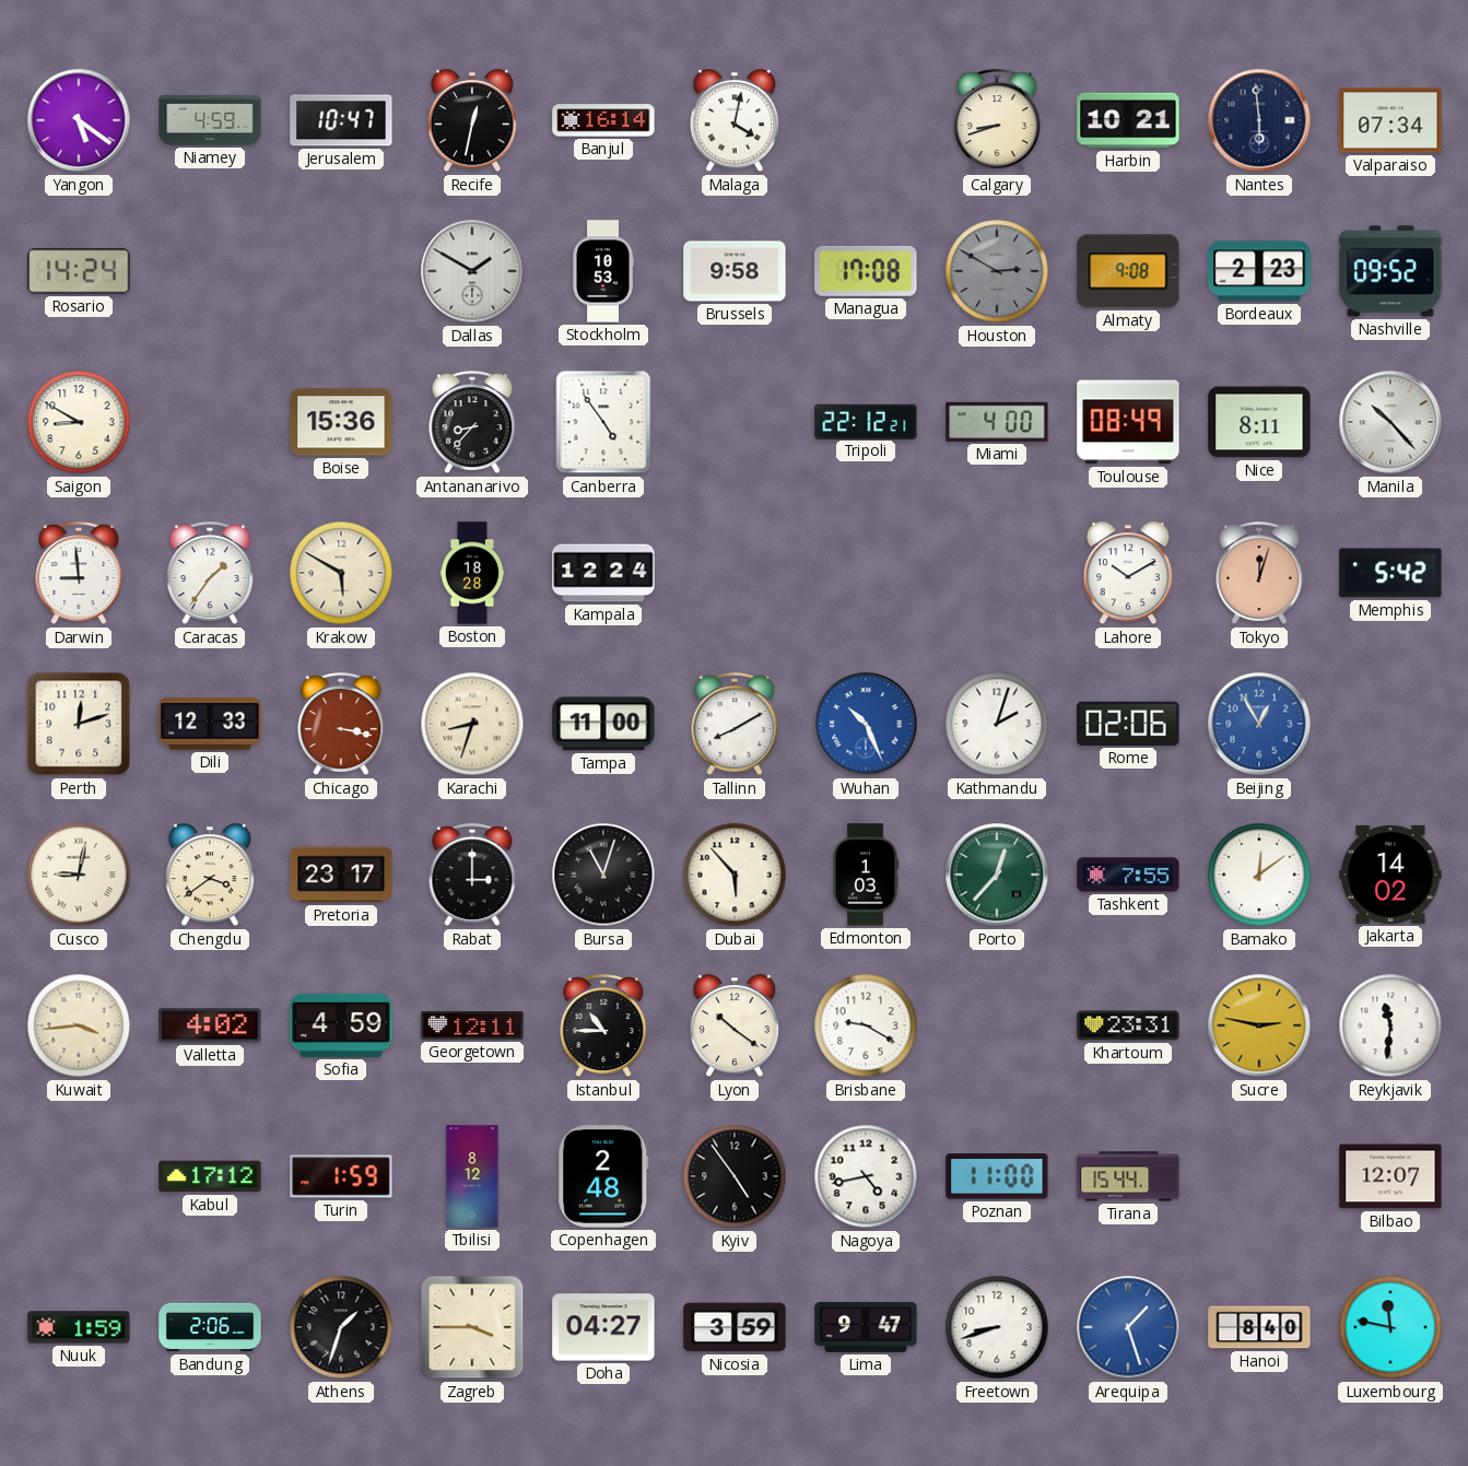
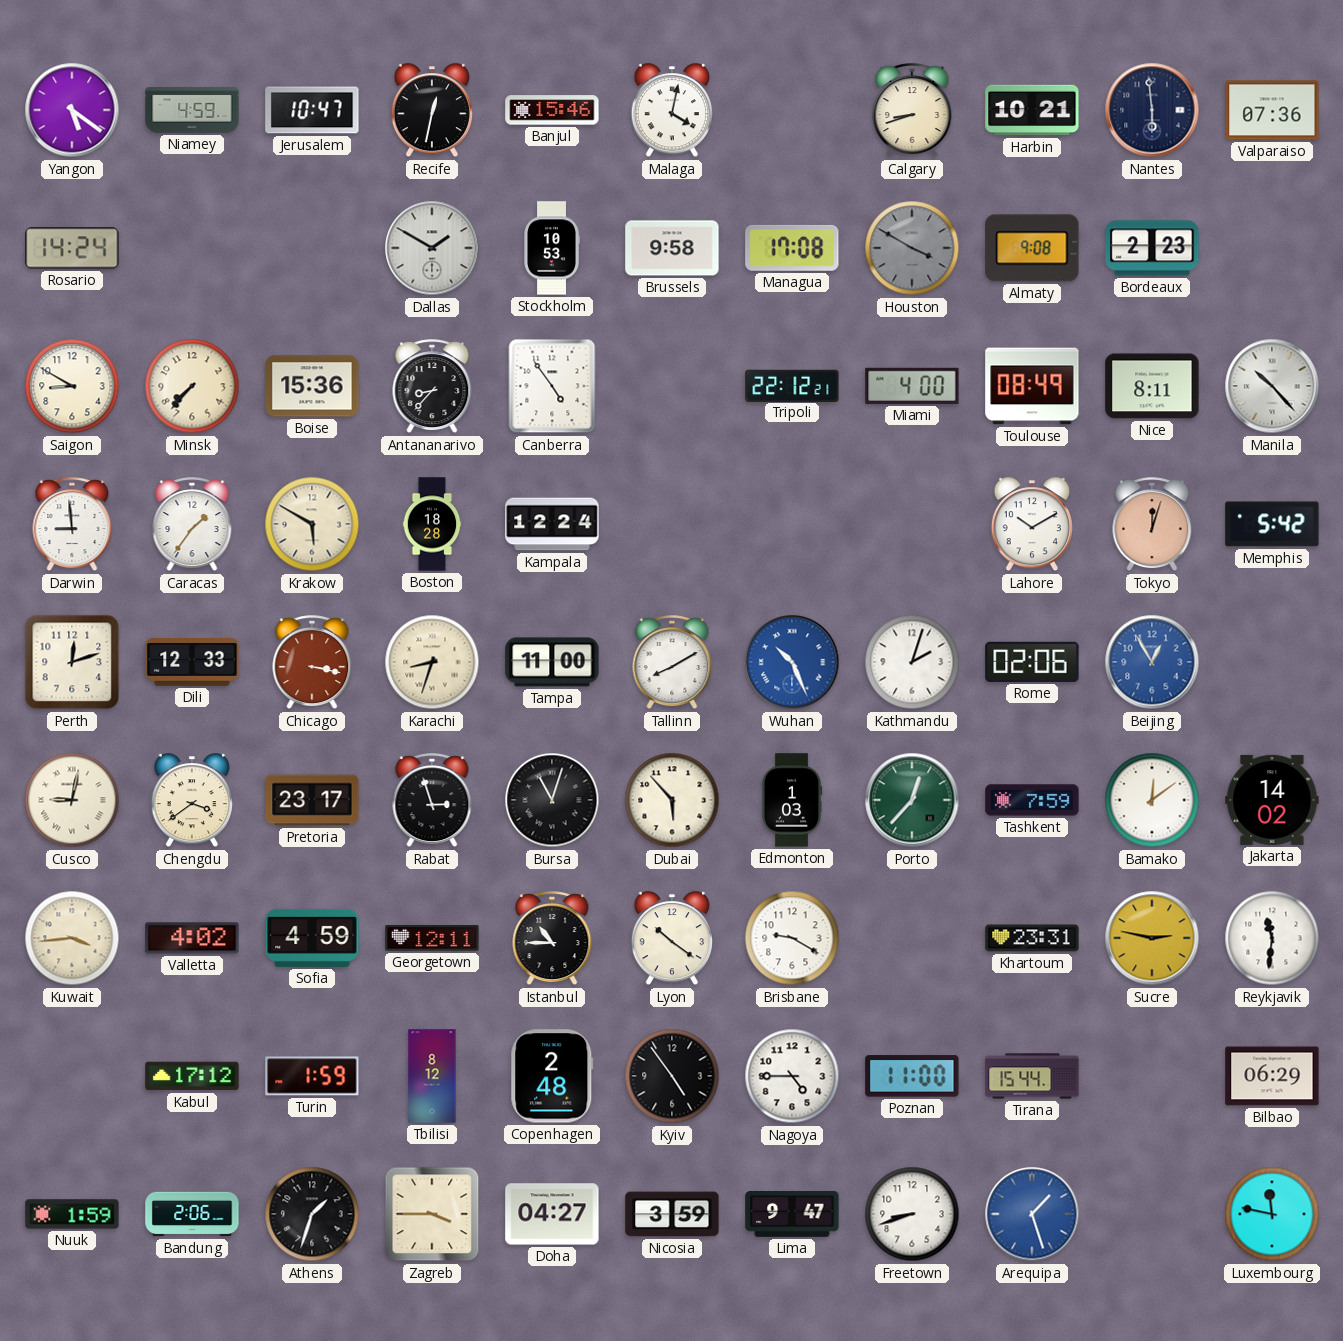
Banjul: 16:14 -> 15:46 (552, 110)
Valparaiso: 07:34 -> 07:36 (1272, 110)
Houston: 2:50 -> 3:50 (912, 248)
Nashville: 09:52 -> none (1390, 271)
Minsk: none -> 7:37 (192, 386)
Rabat: 3:00 -> 2:57 (432, 801)
Tashkent: 7:55 -> 7:59 (1032, 800)
Nagoya: 4:43 -> 4:45 (792, 1076)
Bilbao: 12:07 -> 06:29 (1272, 1076)
Hanoi: 8:40 -> none (1259, 1327)
